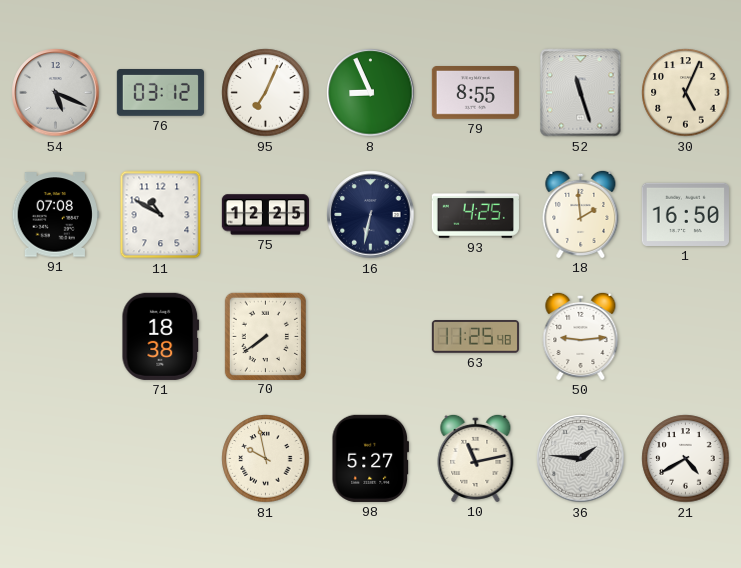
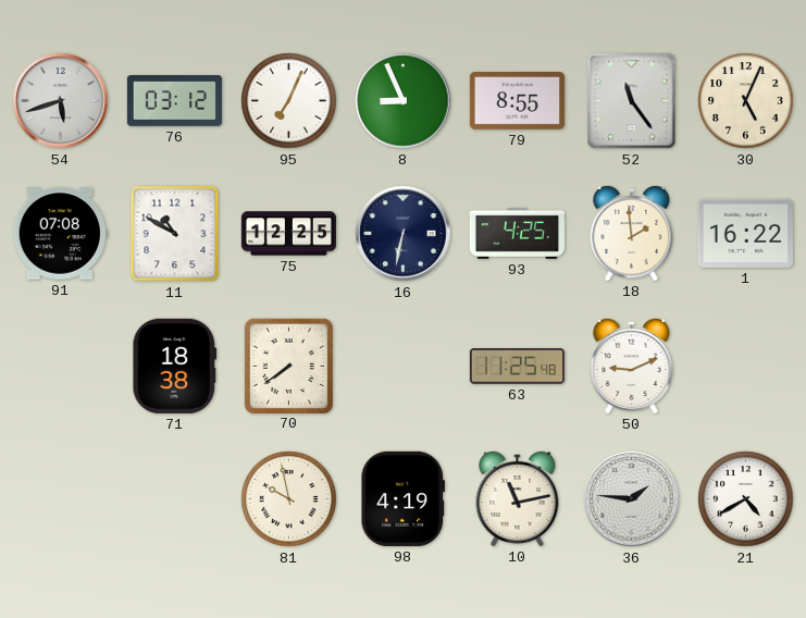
54: 5:19 -> 5:42 (61, 101)
52: 11:27 -> 11:24 (632, 101)
1: 16:50 -> 16:22 (745, 233)
50: 9:14 -> 9:11 (632, 366)
98: 5:27 -> 4:19 (402, 498)
